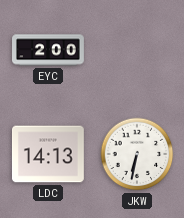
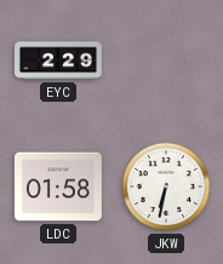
EYC: 2:00 -> 2:29 (59, 61)
LDC: 14:13 -> 01:58 (58, 186)
